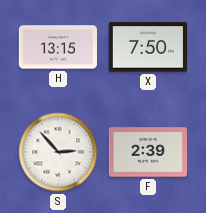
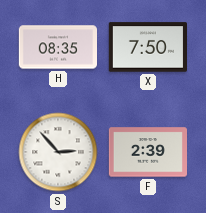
H: 13:15 -> 08:35 (57, 47)
